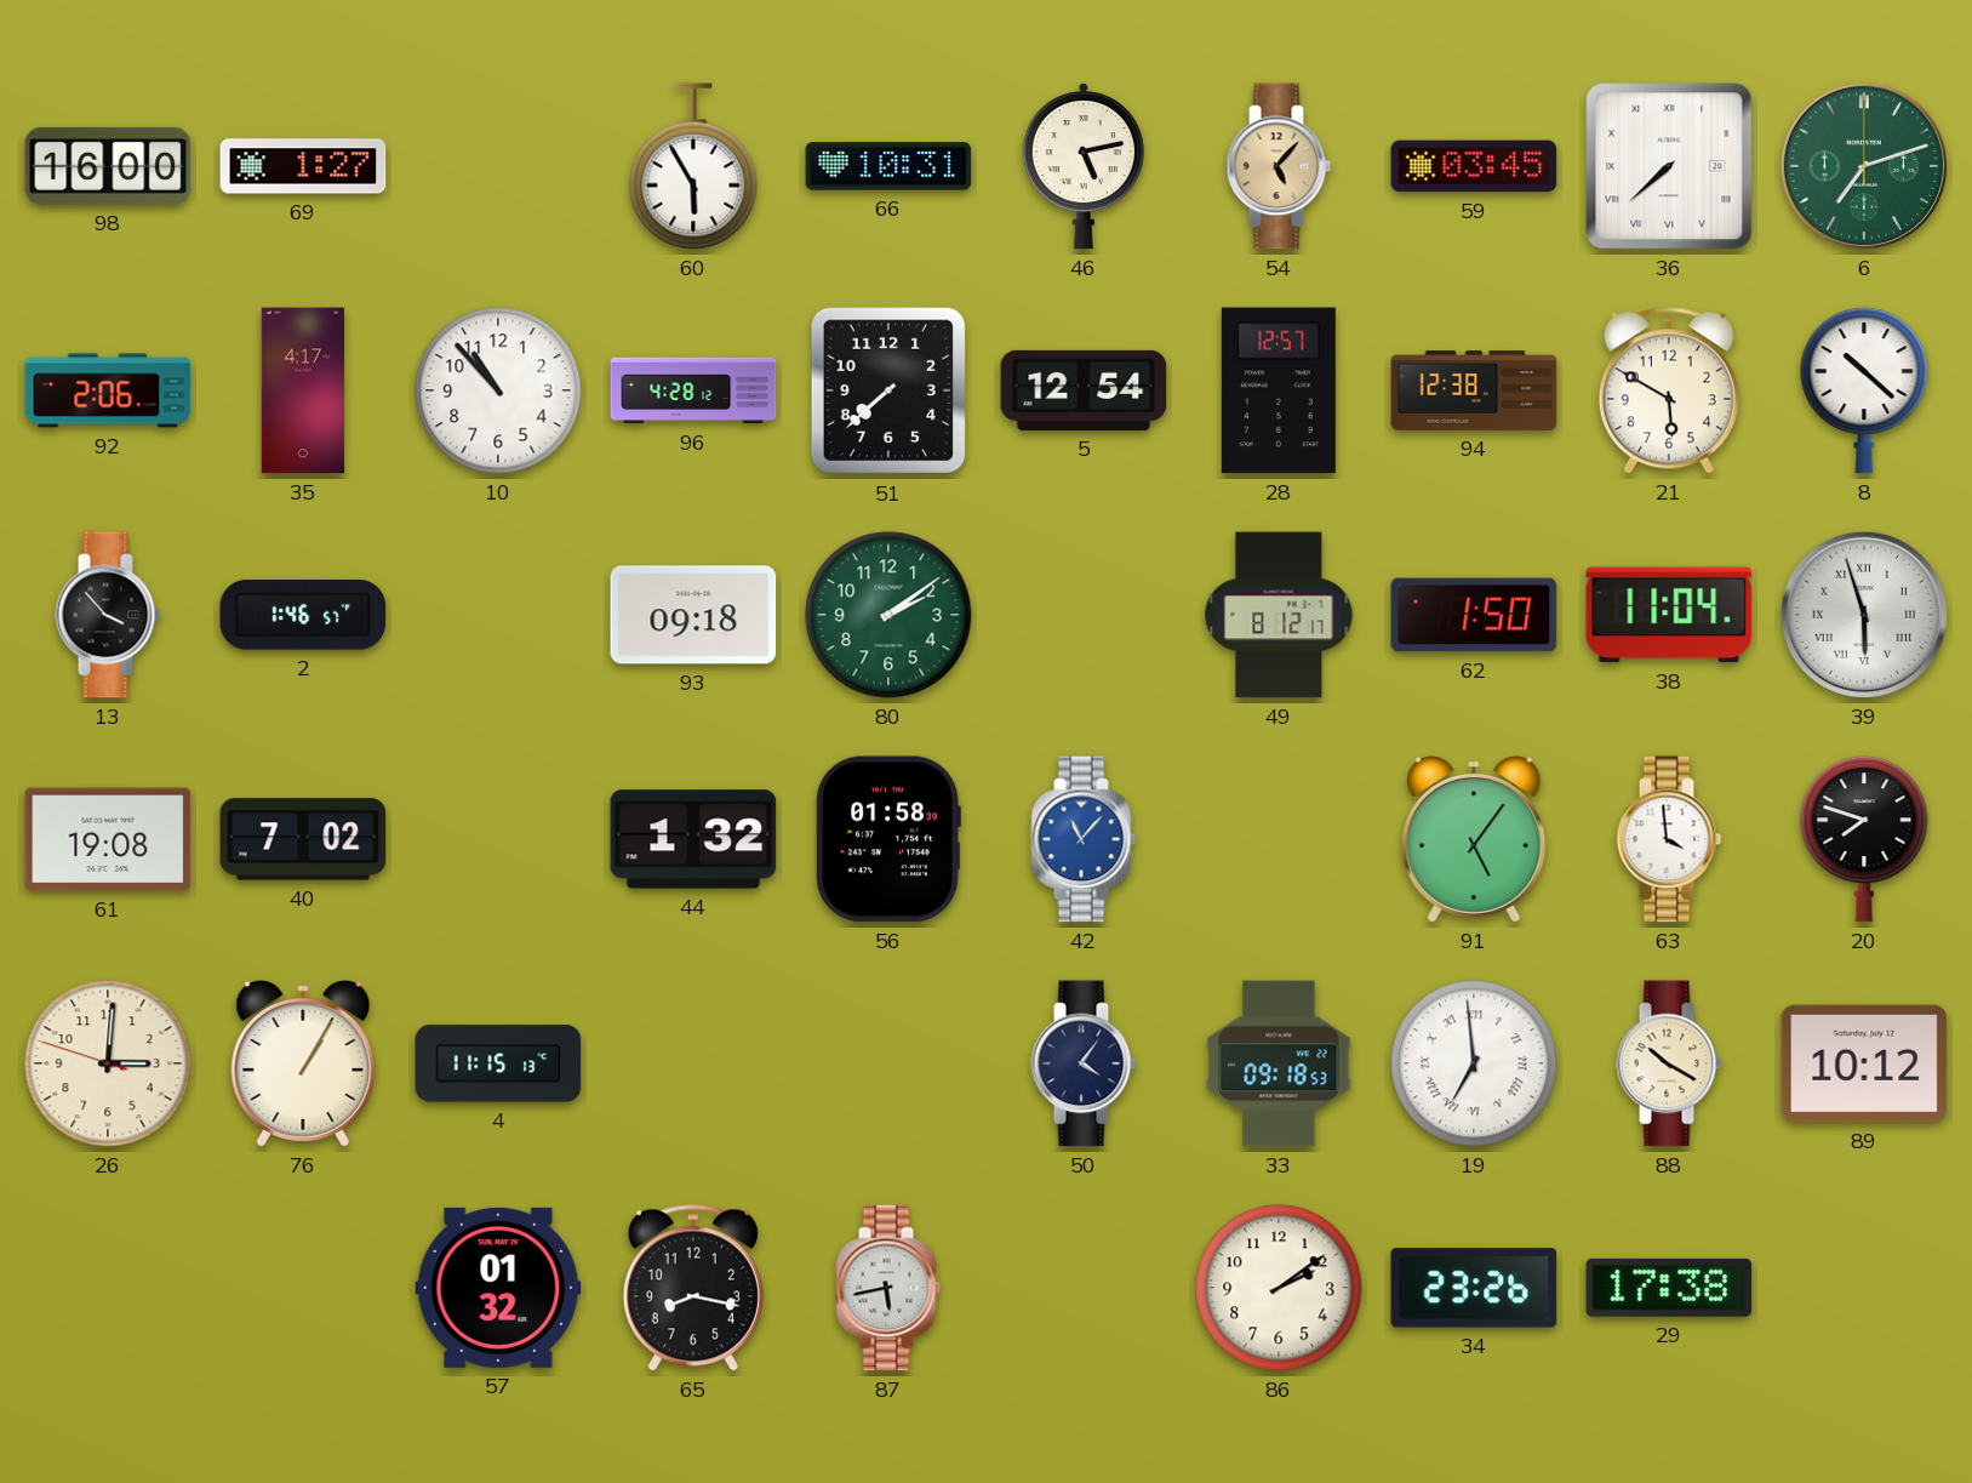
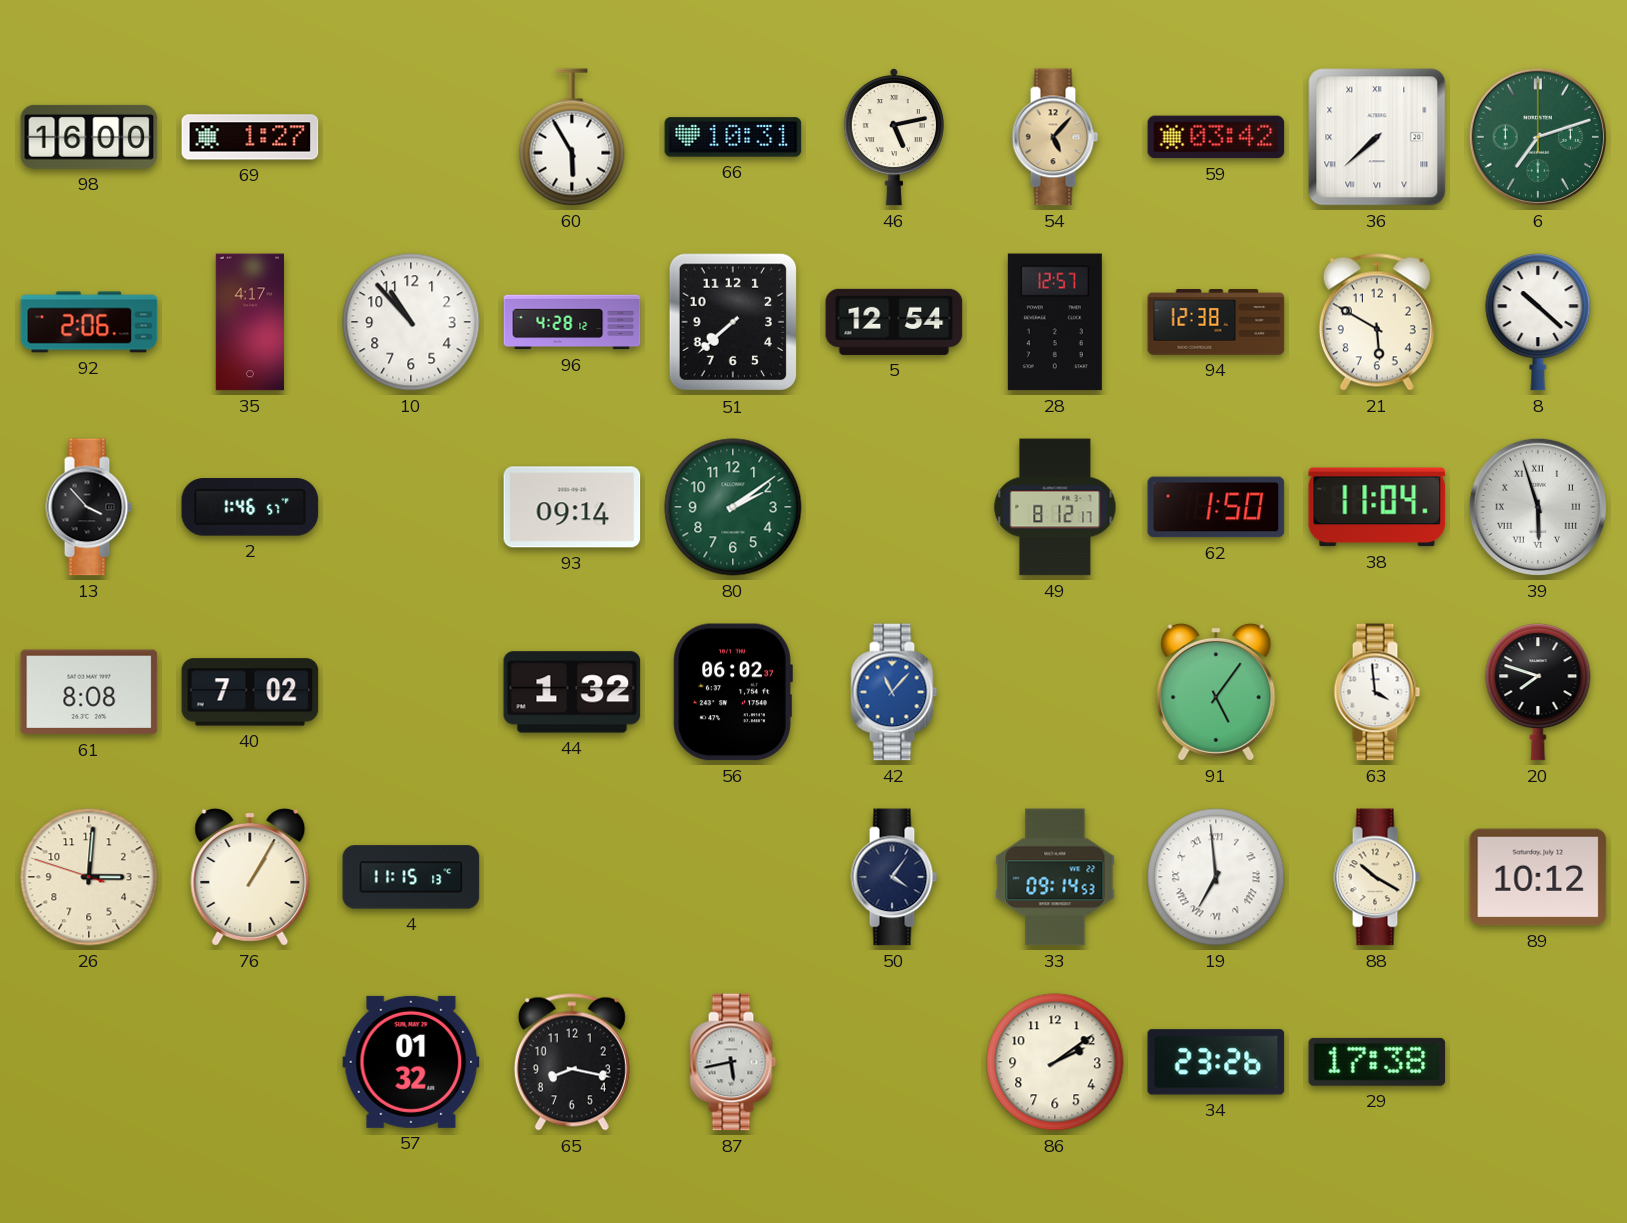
59: 03:45 -> 03:42 (1216, 137)
93: 09:18 -> 09:14 (572, 507)
61: 19:08 -> 8:08 (89, 692)
56: 01:58 -> 06:02 (733, 692)
33: 09:18 -> 09:14 (1055, 877)
